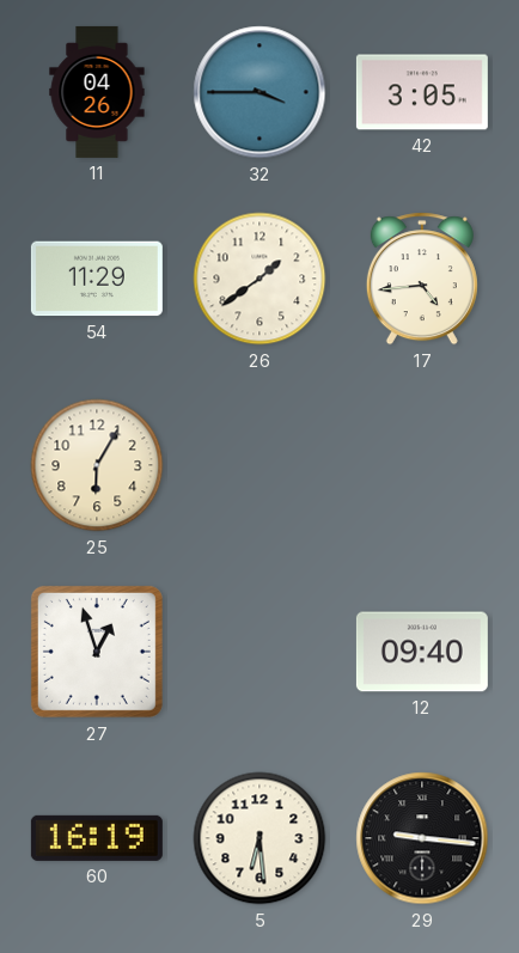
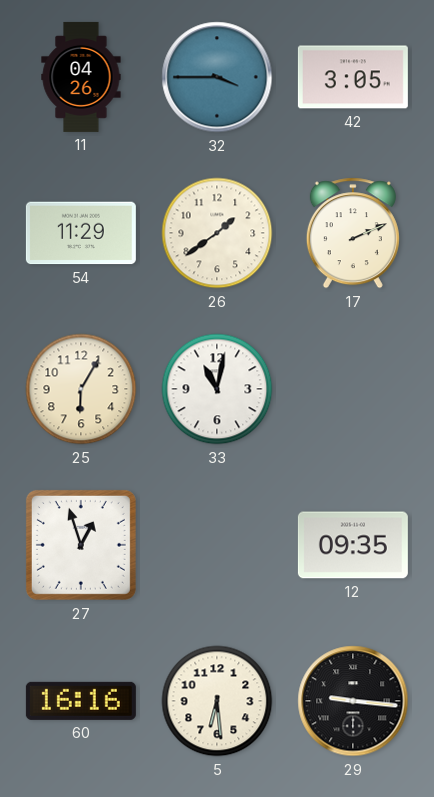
17: 4:44 -> 2:11 (353, 233)
33: none -> 11:02 (217, 389)
12: 09:40 -> 09:35 (353, 545)
60: 16:19 -> 16:16 (81, 701)
